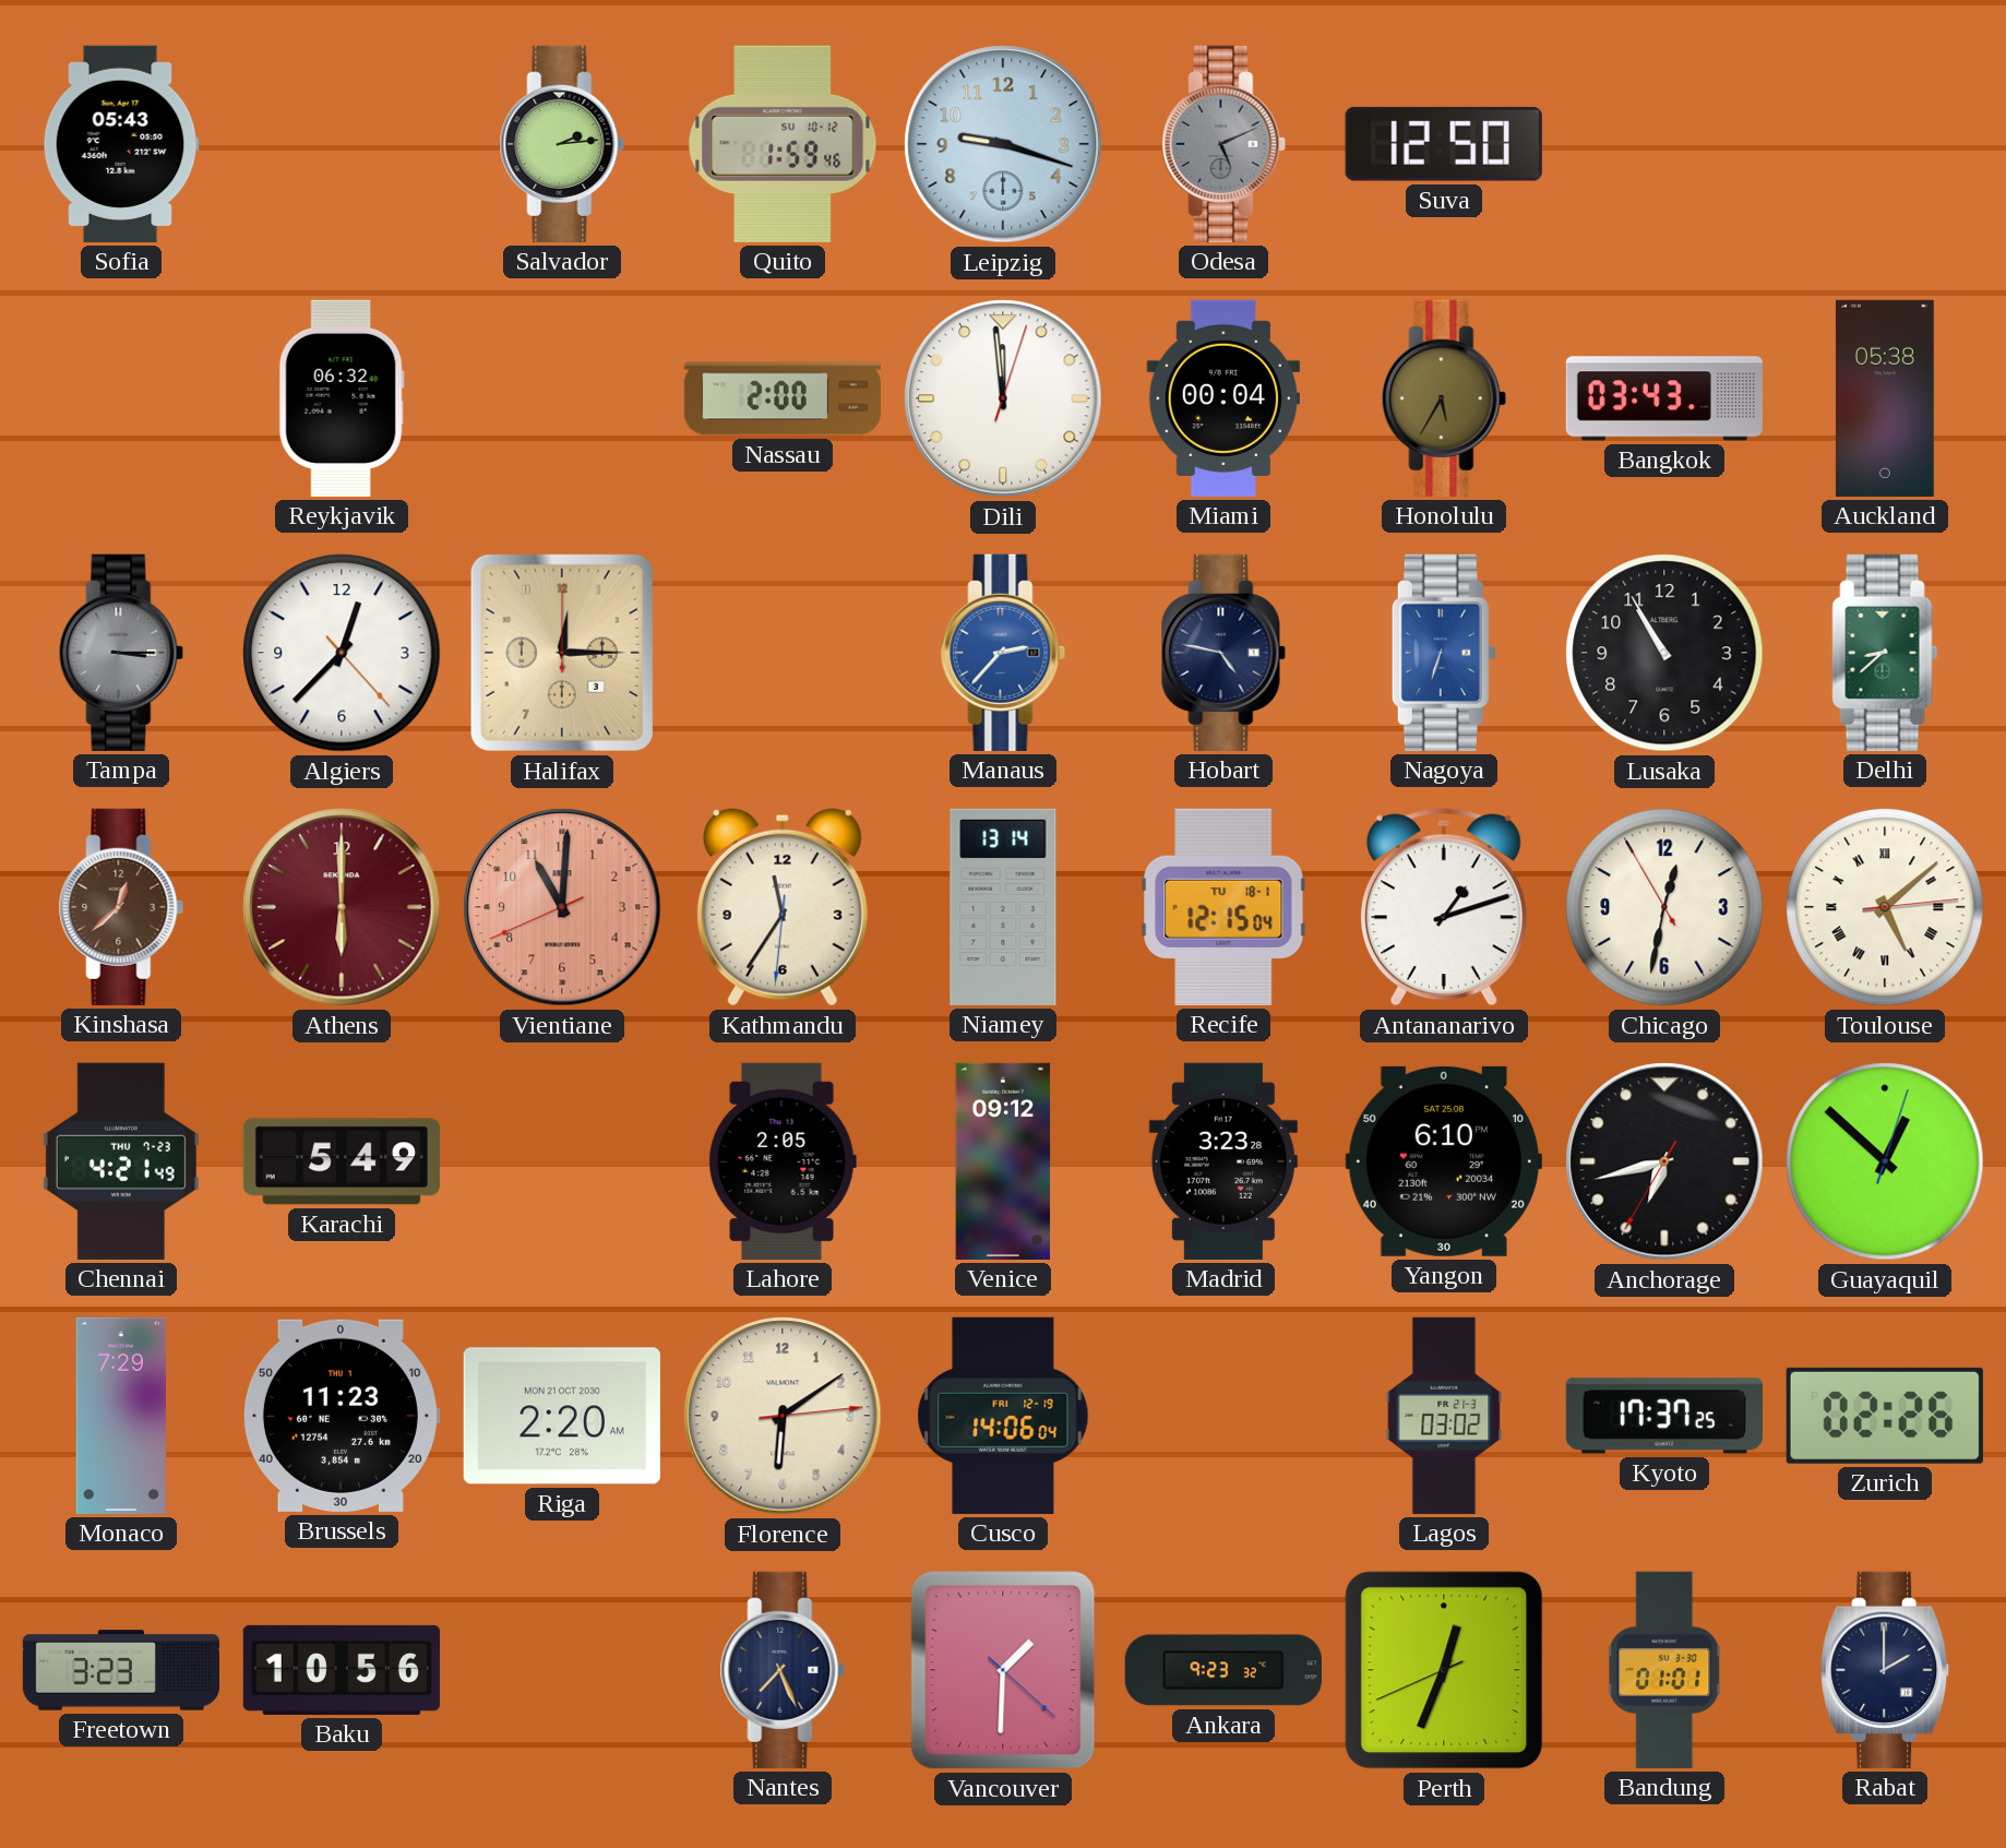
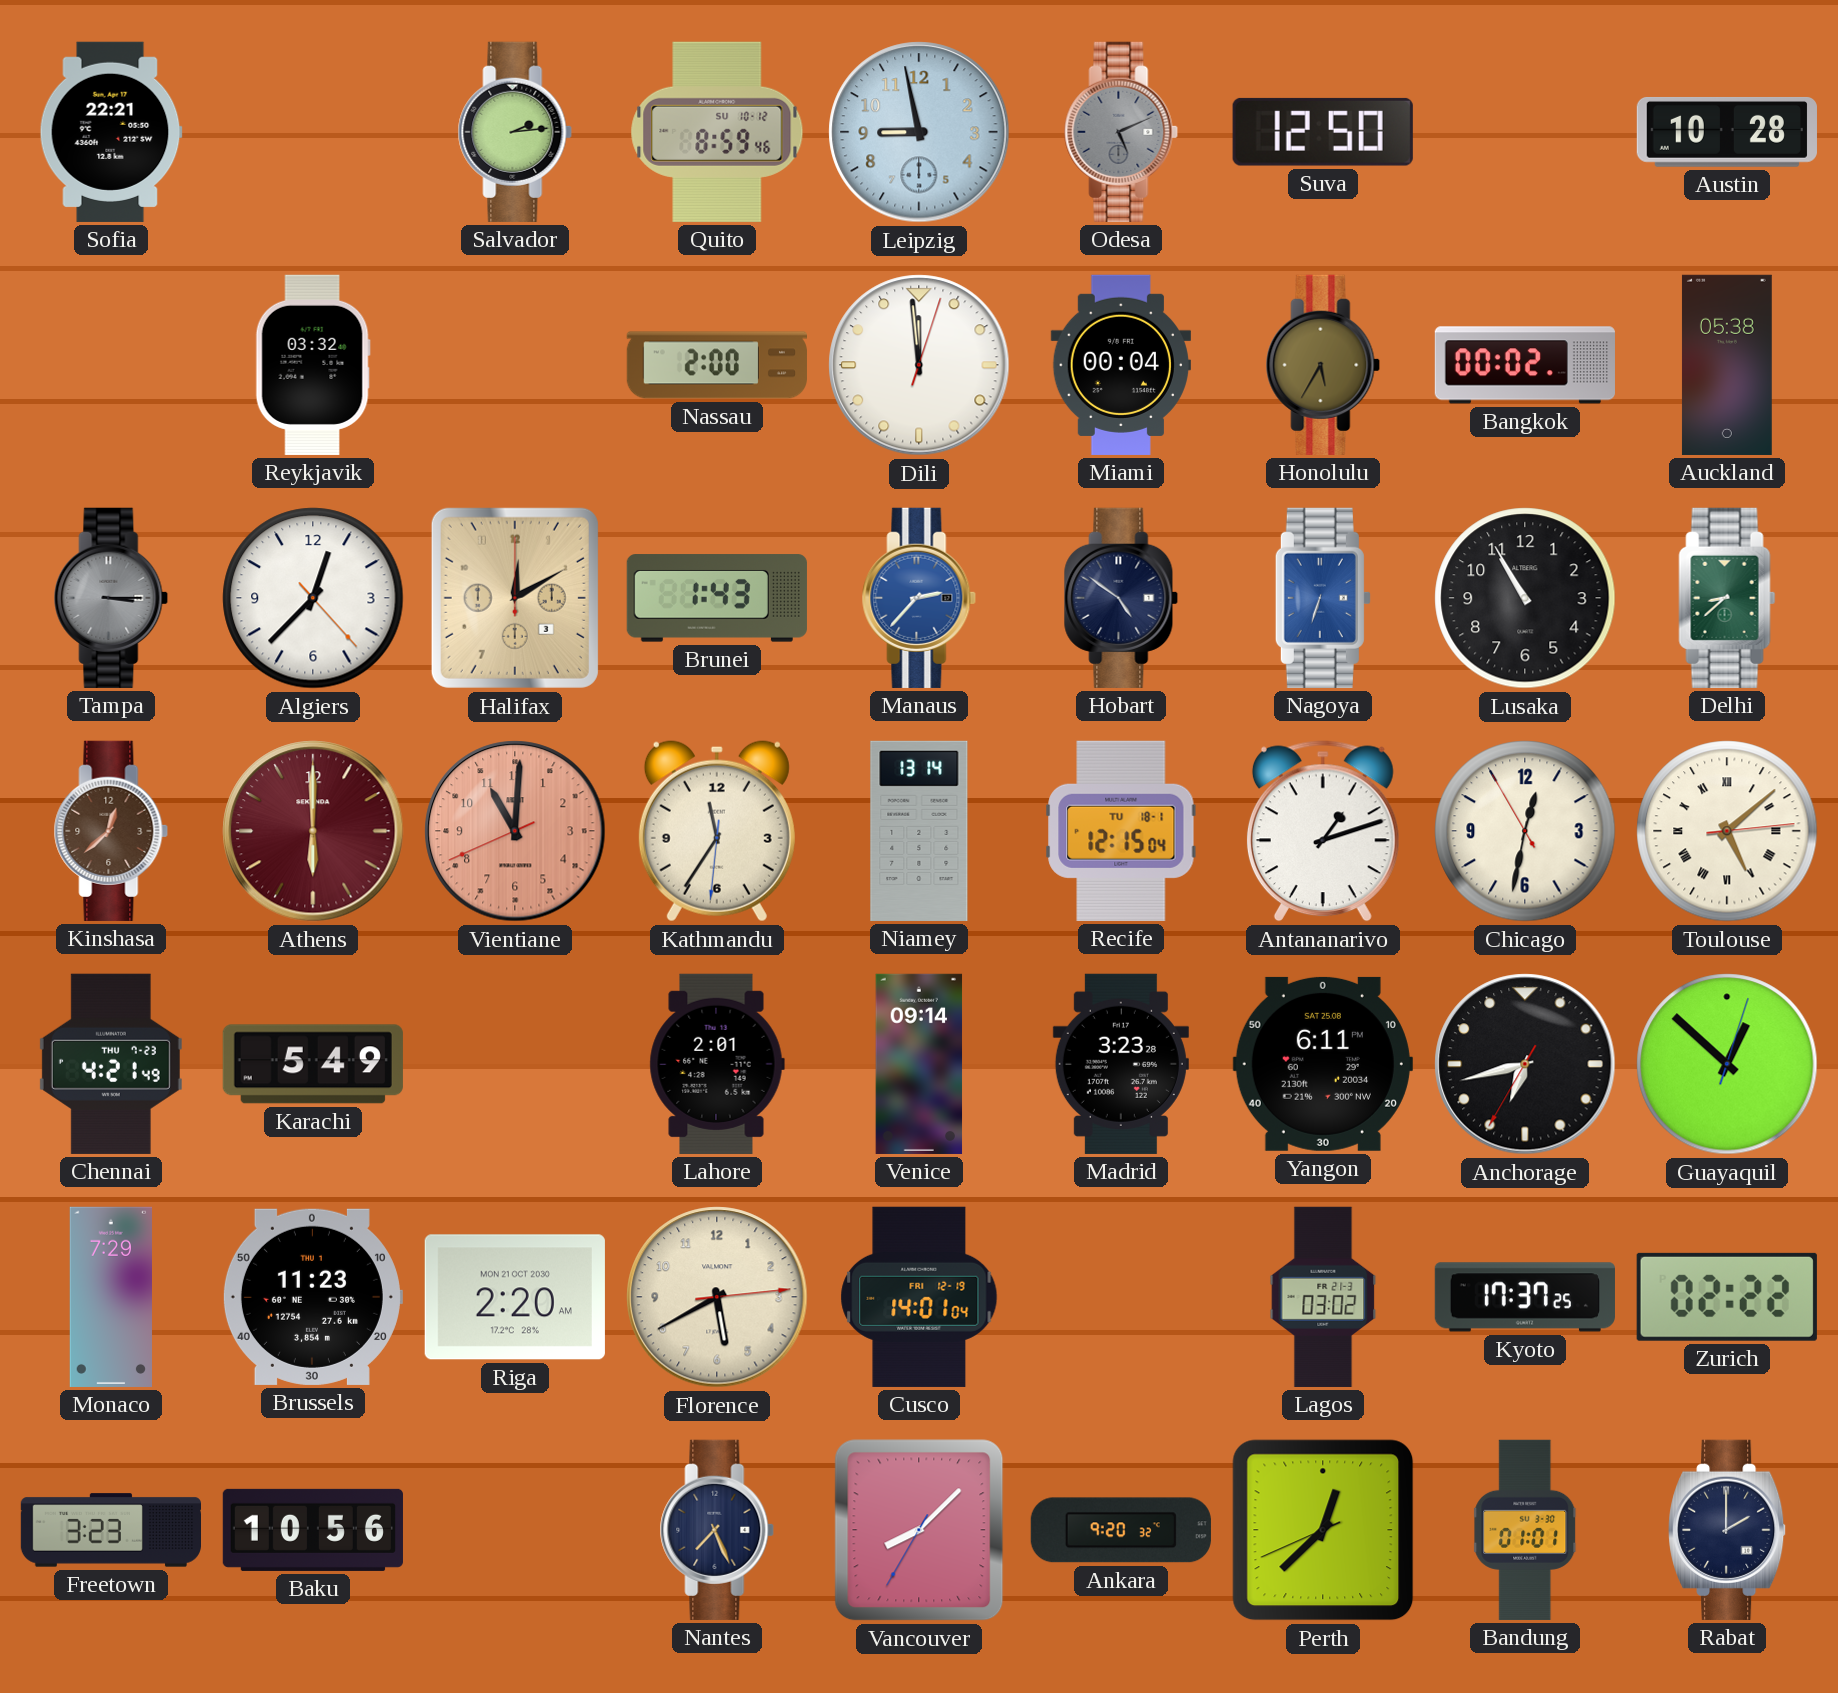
Sofia: 05:43 -> 22:21 (111, 132)
Quito: 1:59 -> 8:59 (717, 132)
Leipzig: 9:18 -> 8:58 (919, 132)
Austin: none -> 10:28 (1727, 132)
Reykjavik: 06:32 -> 03:32 (313, 365)
Bangkok: 03:43 -> 00:02 (1525, 365)
Halifax: 12:15 -> 12:10 (515, 598)
Brunei: none -> 1:43 (717, 598)
Hobart: 4:47 -> 4:51 (1121, 598)
Lahore: 2:05 -> 2:01 (717, 1064)
Venice: 09:12 -> 09:14 (919, 1064)
Yangon: 6:10 -> 6:11 (1323, 1064)
Florence: 6:09 -> 5:40 (717, 1297)
Cusco: 14:06 -> 14:01 (919, 1297)
Zurich: 02:26 -> 02:22 (1727, 1297)
Vancouver: 1:30 -> 8:07 (919, 1530)
Ankara: 9:23 -> 9:20 (1121, 1530)
Perth: 12:33 -> 12:37 (1323, 1530)
